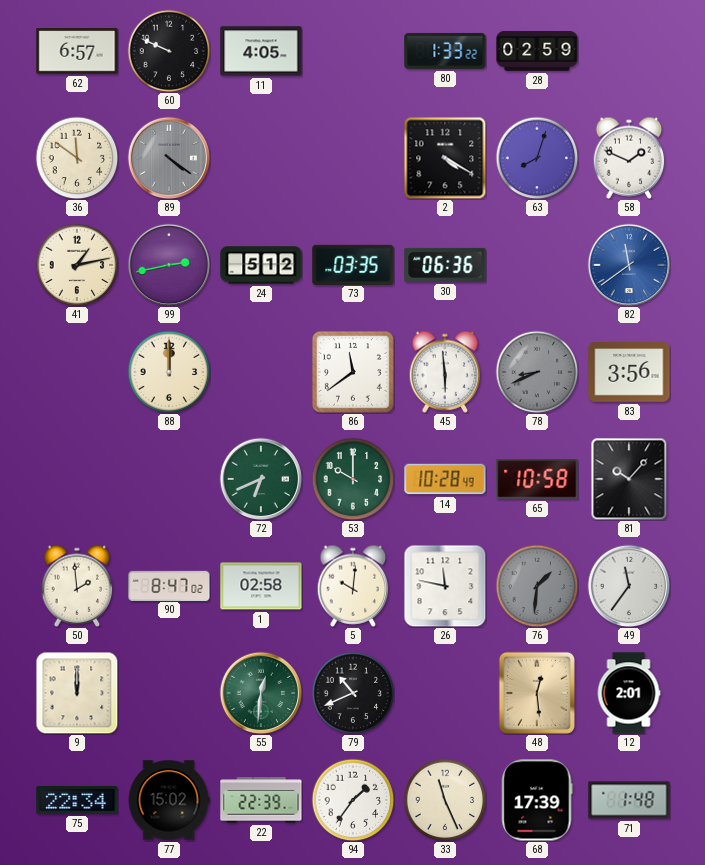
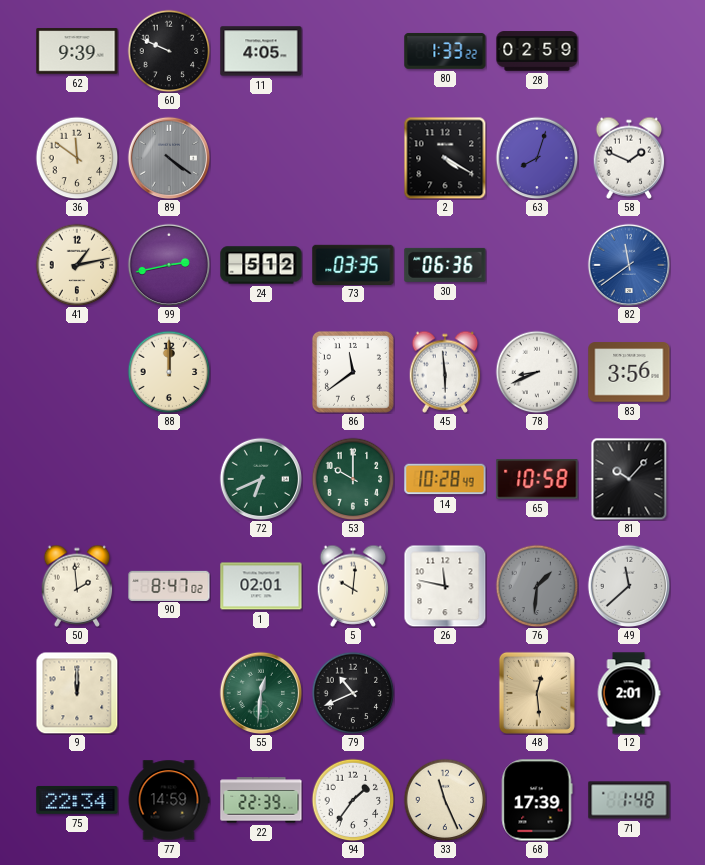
62: 6:57 -> 9:39 (77, 51)
78 dial: grey -> white (537, 372)
1: 02:58 -> 02:01 (261, 586)
49: 11:36 -> 11:38 (628, 585)
77: 15:02 -> 14:59 (169, 800)
